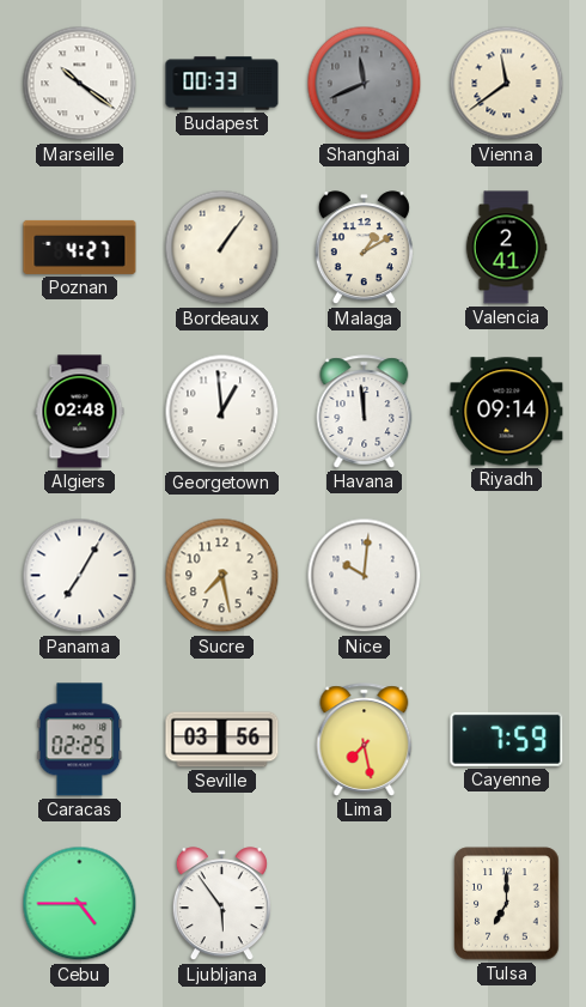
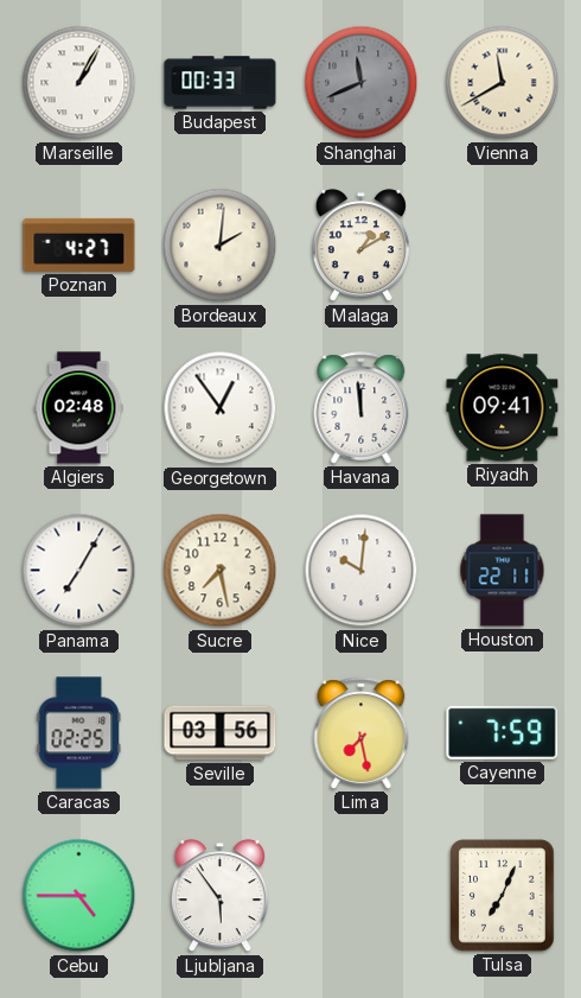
Marseille: 10:21 -> 1:05 (79, 83)
Vienna: 11:39 -> 11:40 (503, 83)
Bordeaux: 1:06 -> 2:01 (221, 246)
Valencia: 2:41 -> none (506, 248)
Georgetown: 12:59 -> 12:54 (221, 408)
Riyadh: 09:14 -> 09:41 (503, 408)
Houston: none -> 22:11 (503, 571)
Tulsa: 7:00 -> 7:04 (503, 896)
